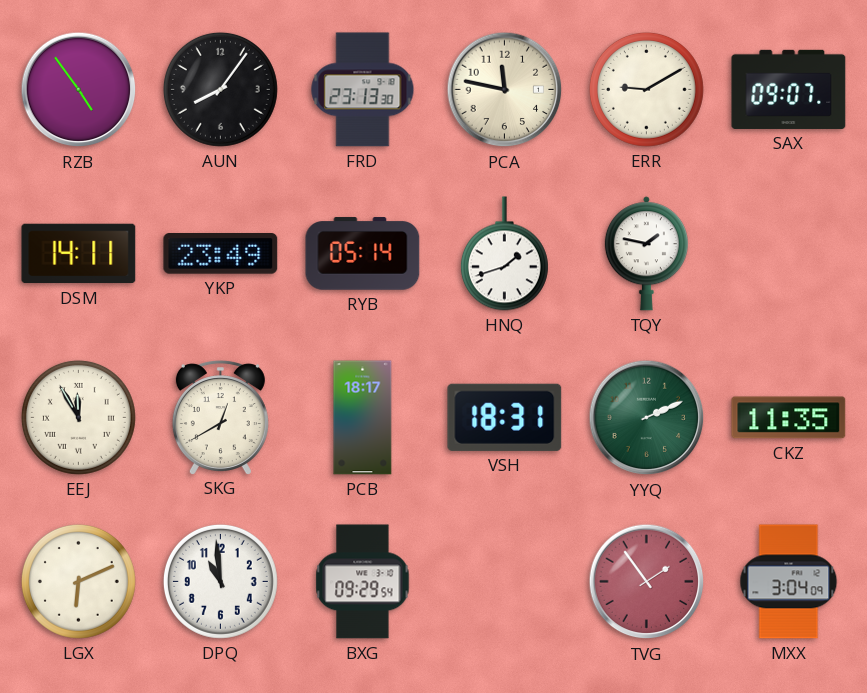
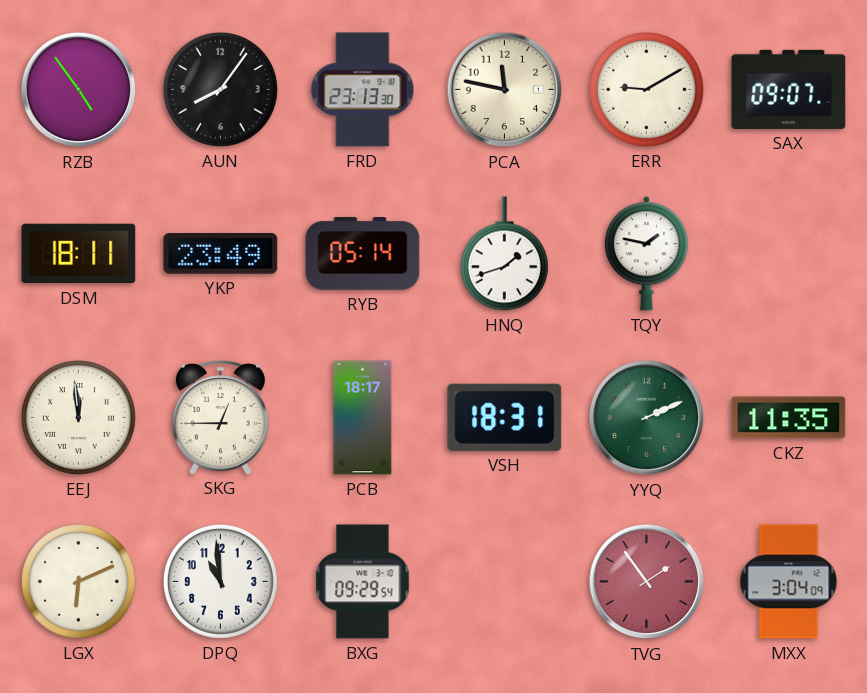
DSM: 14:11 -> 18:11 (79, 254)
EEJ: 11:55 -> 11:59 (78, 417)
SKG: 12:40 -> 12:45 (220, 417)
